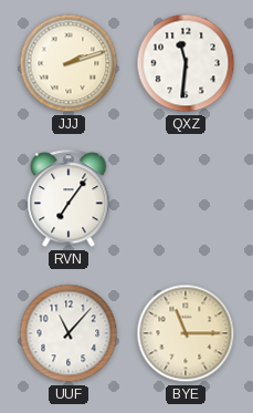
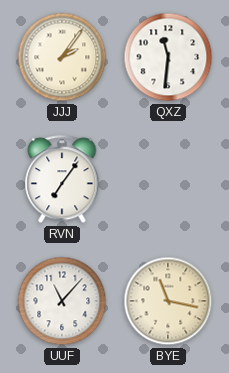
JJJ: 2:12 -> 2:06 (62, 57)
BYE: 11:15 -> 11:17 (168, 301)
